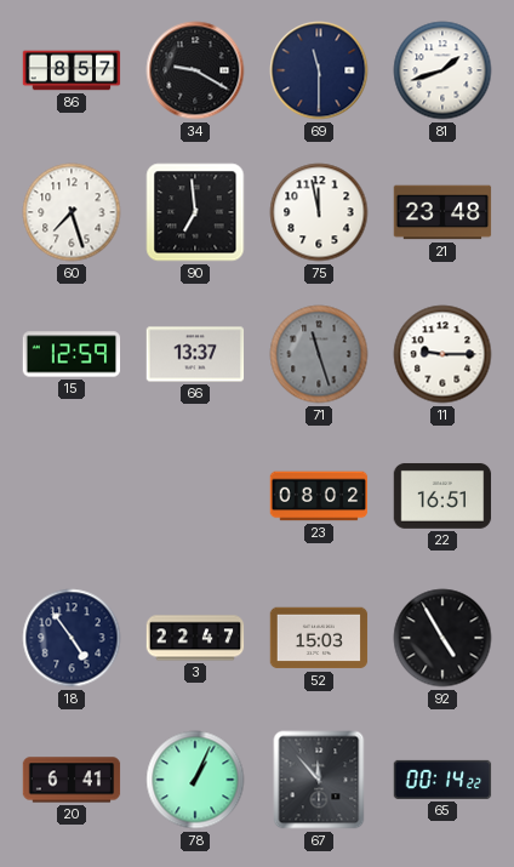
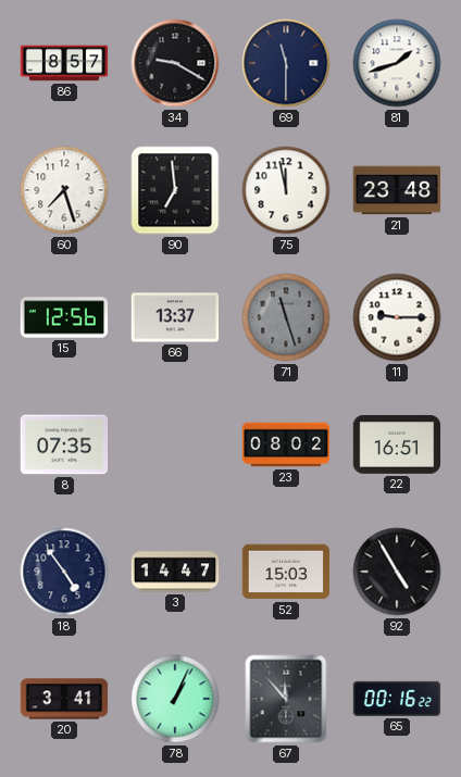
15: 12:59 -> 12:56 (64, 317)
8: none -> 07:35 (64, 444)
3: 22:47 -> 14:47 (175, 572)
20: 6:41 -> 3:41 (64, 699)
65: 00:14 -> 00:16 (397, 699)
